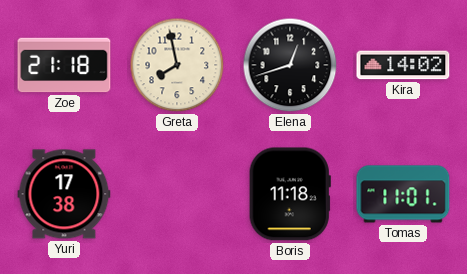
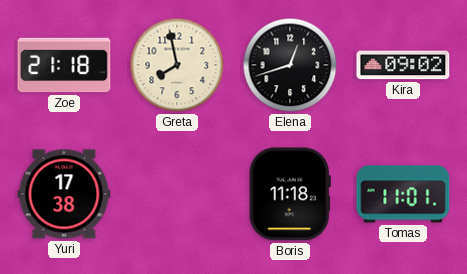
Kira: 14:02 -> 09:02 (403, 65)
